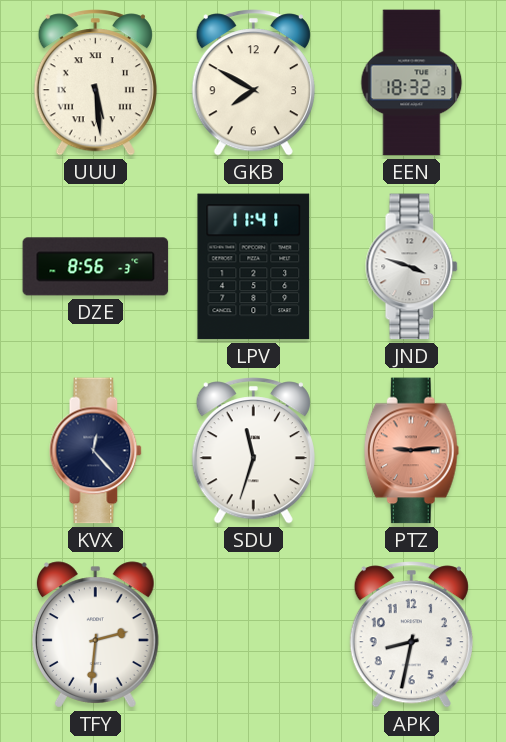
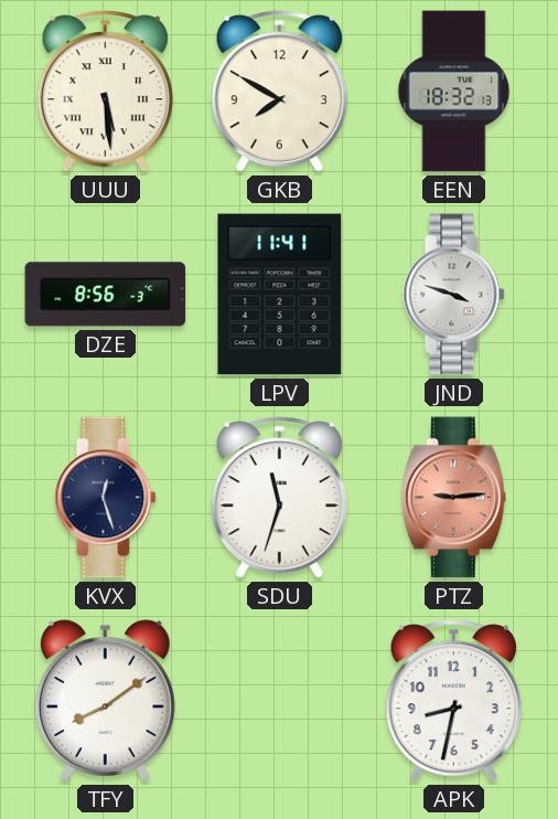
KVX: 12:23 -> 12:27 (106, 498)
TFY: 2:31 -> 8:09 (105, 701)
